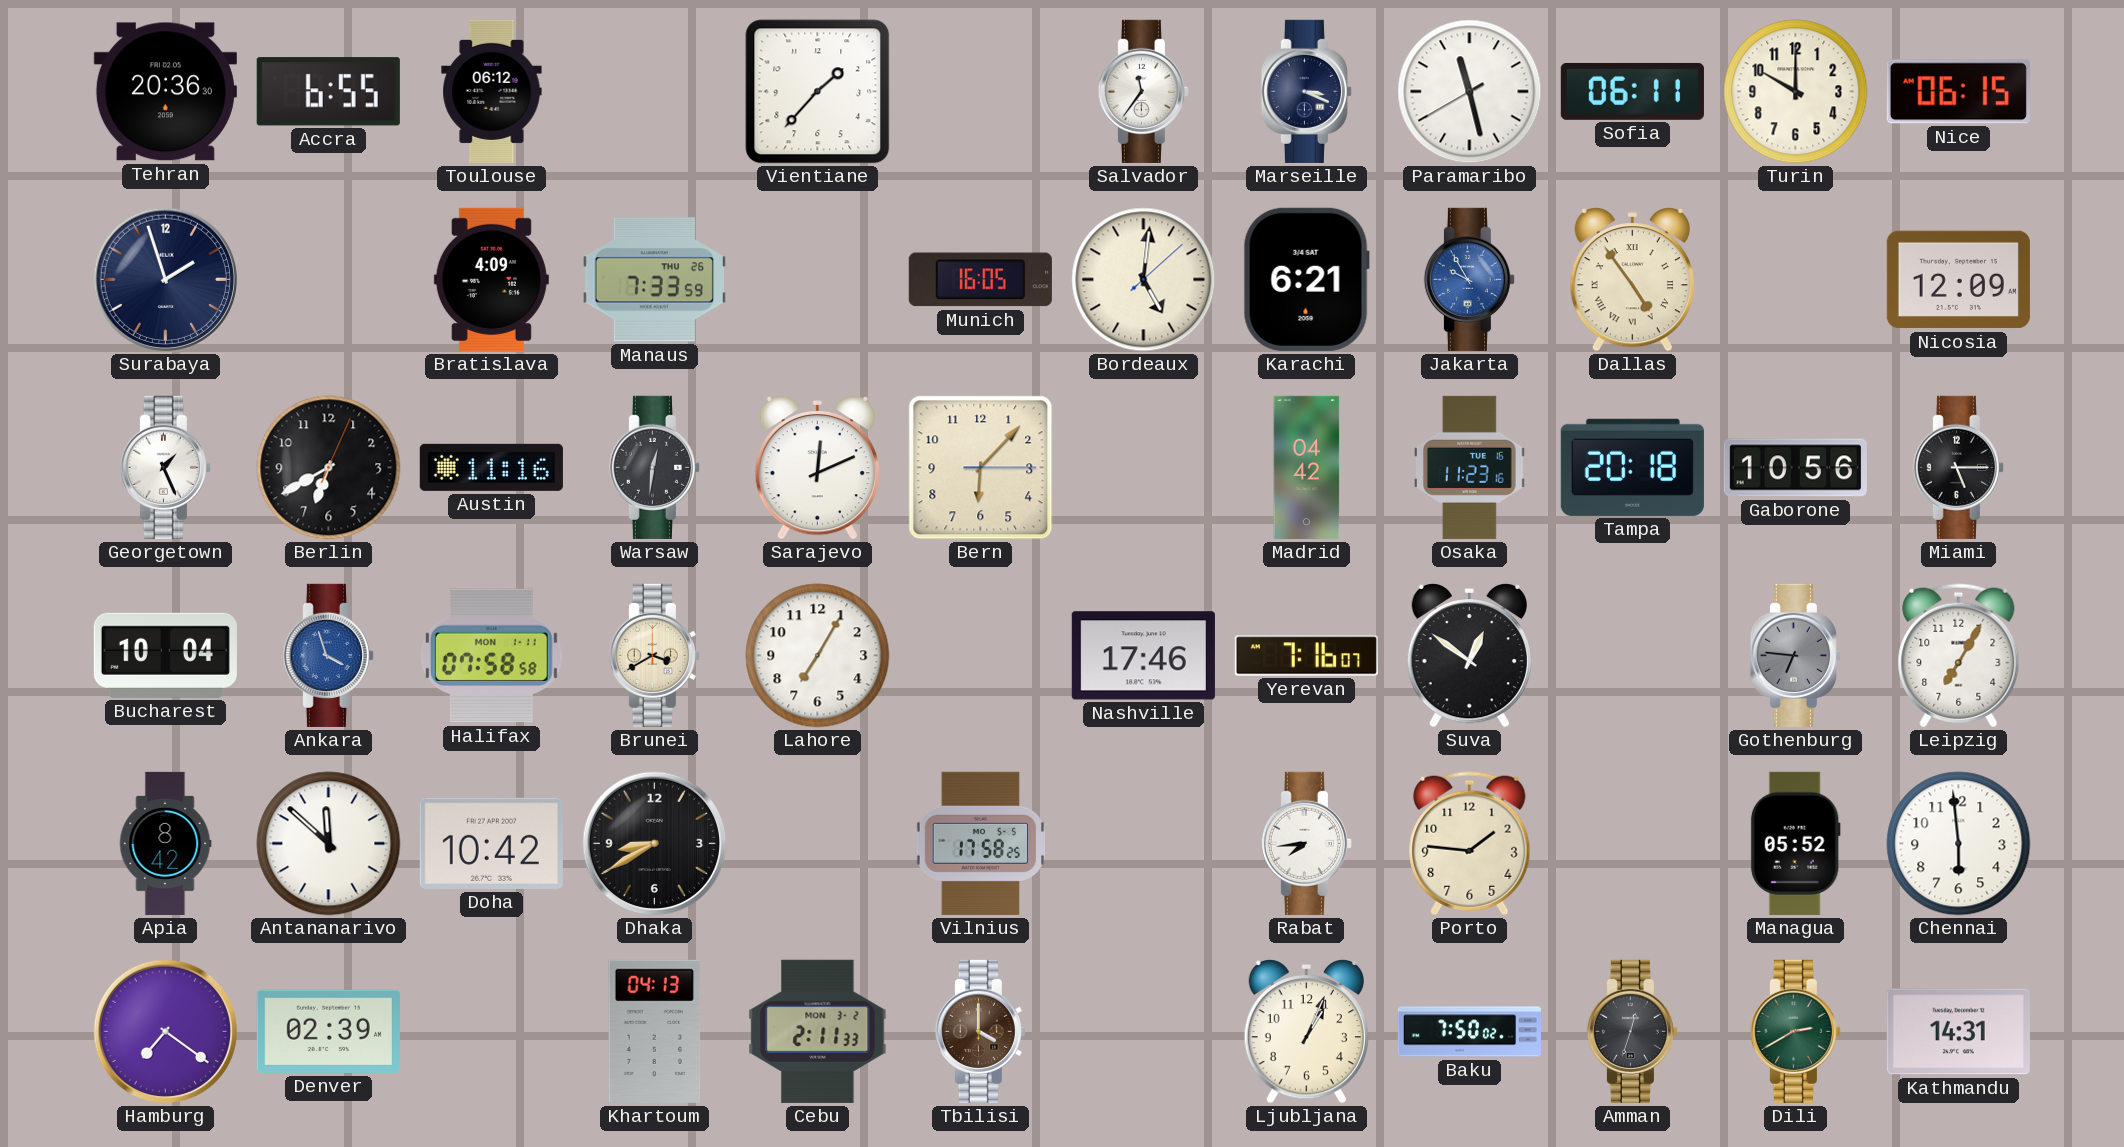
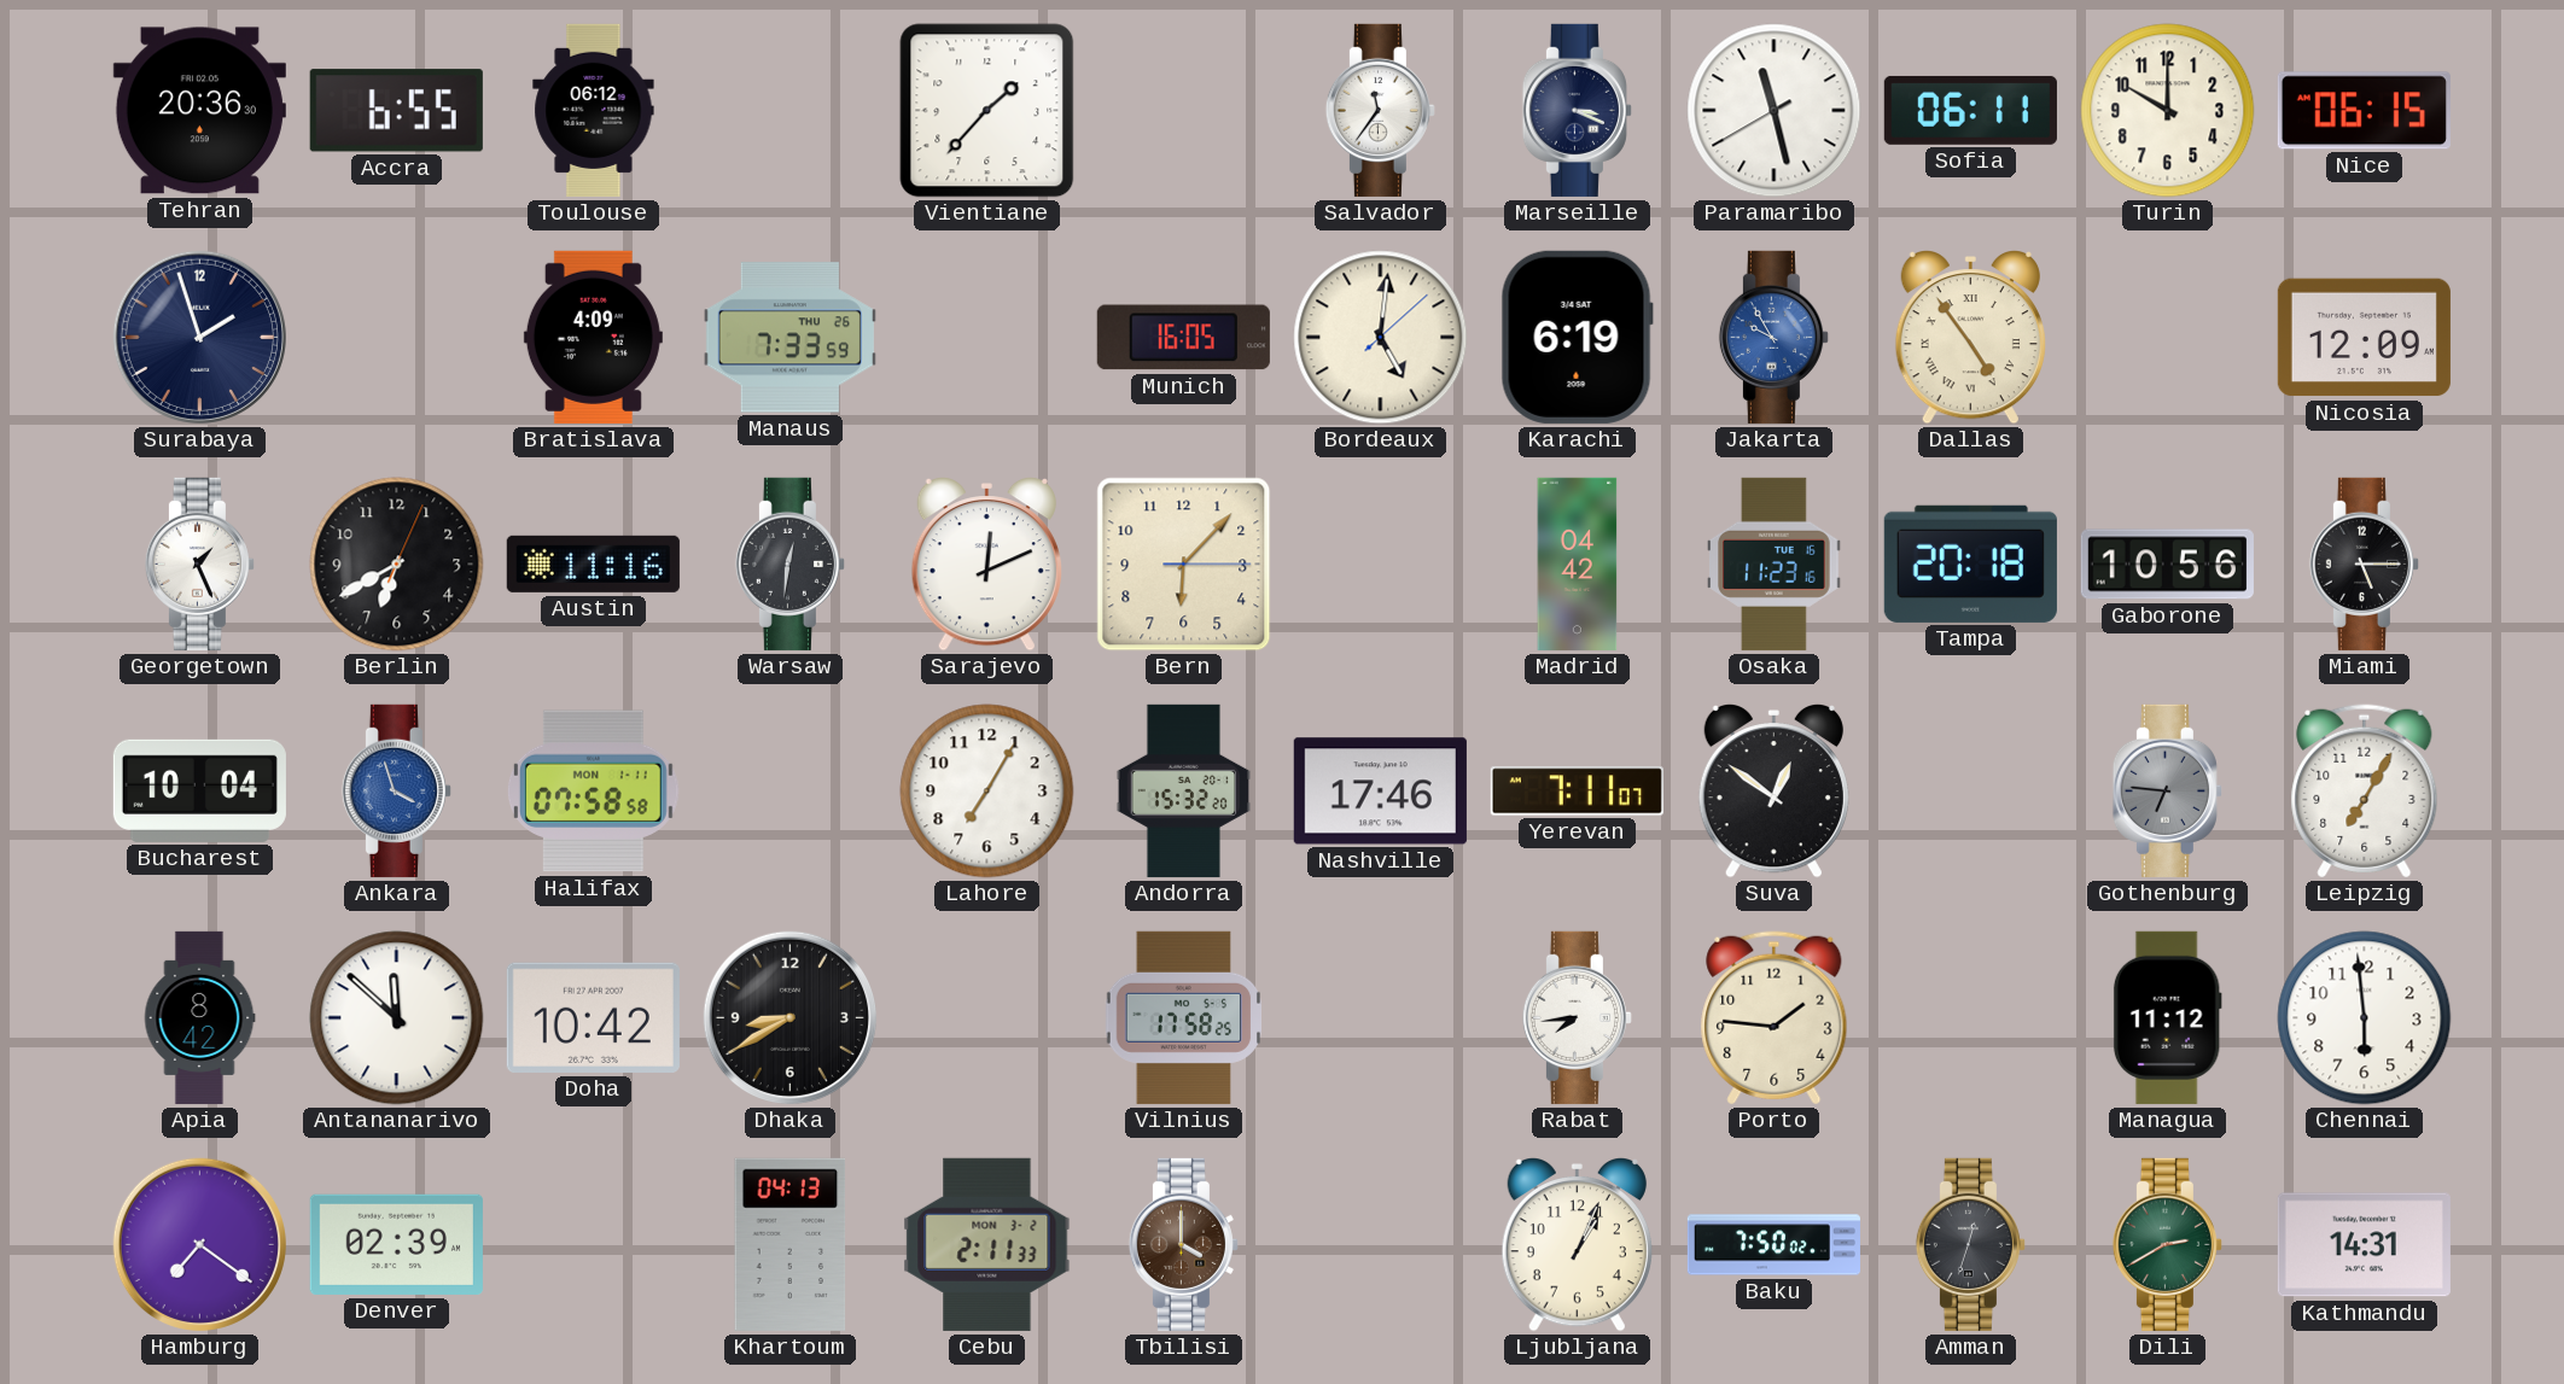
Karachi: 6:21 -> 6:19 (1577, 337)
Brunei: 3:40 -> none (654, 655)
Andorra: none -> 15:32 (1183, 790)
Yerevan: 7:16 -> 7:11 (1577, 792)
Managua: 05:52 -> 11:12 (2167, 1017)
